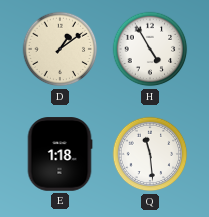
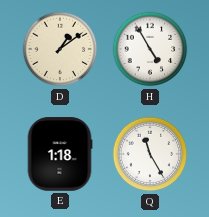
Q: 11:29 -> 11:25 (150, 154)
